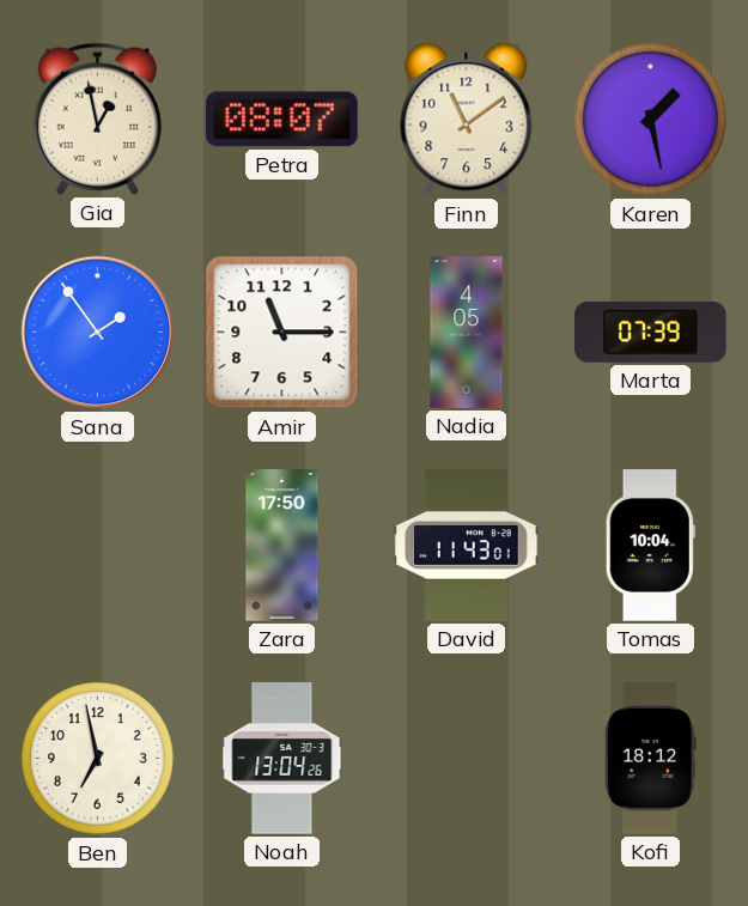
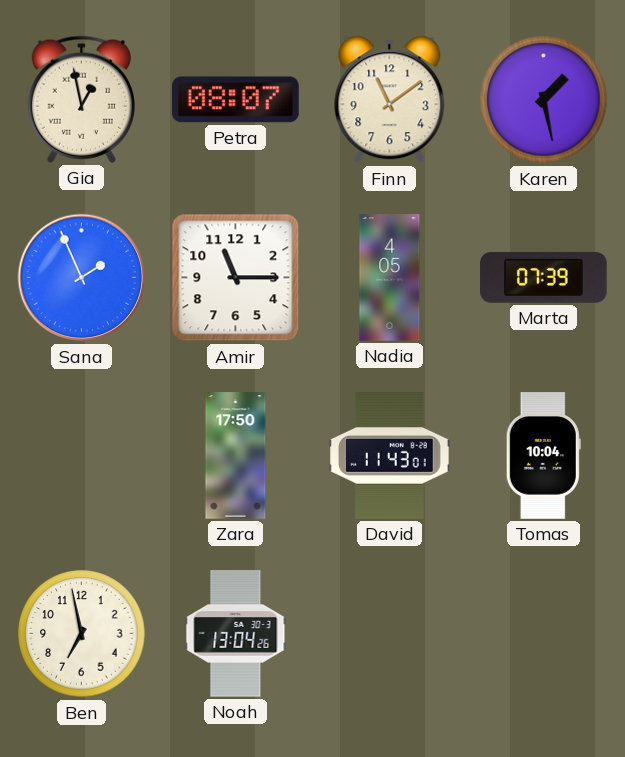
Sana: 1:54 -> 1:56 (82, 278)
Kofi: 18:12 -> none (650, 759)
